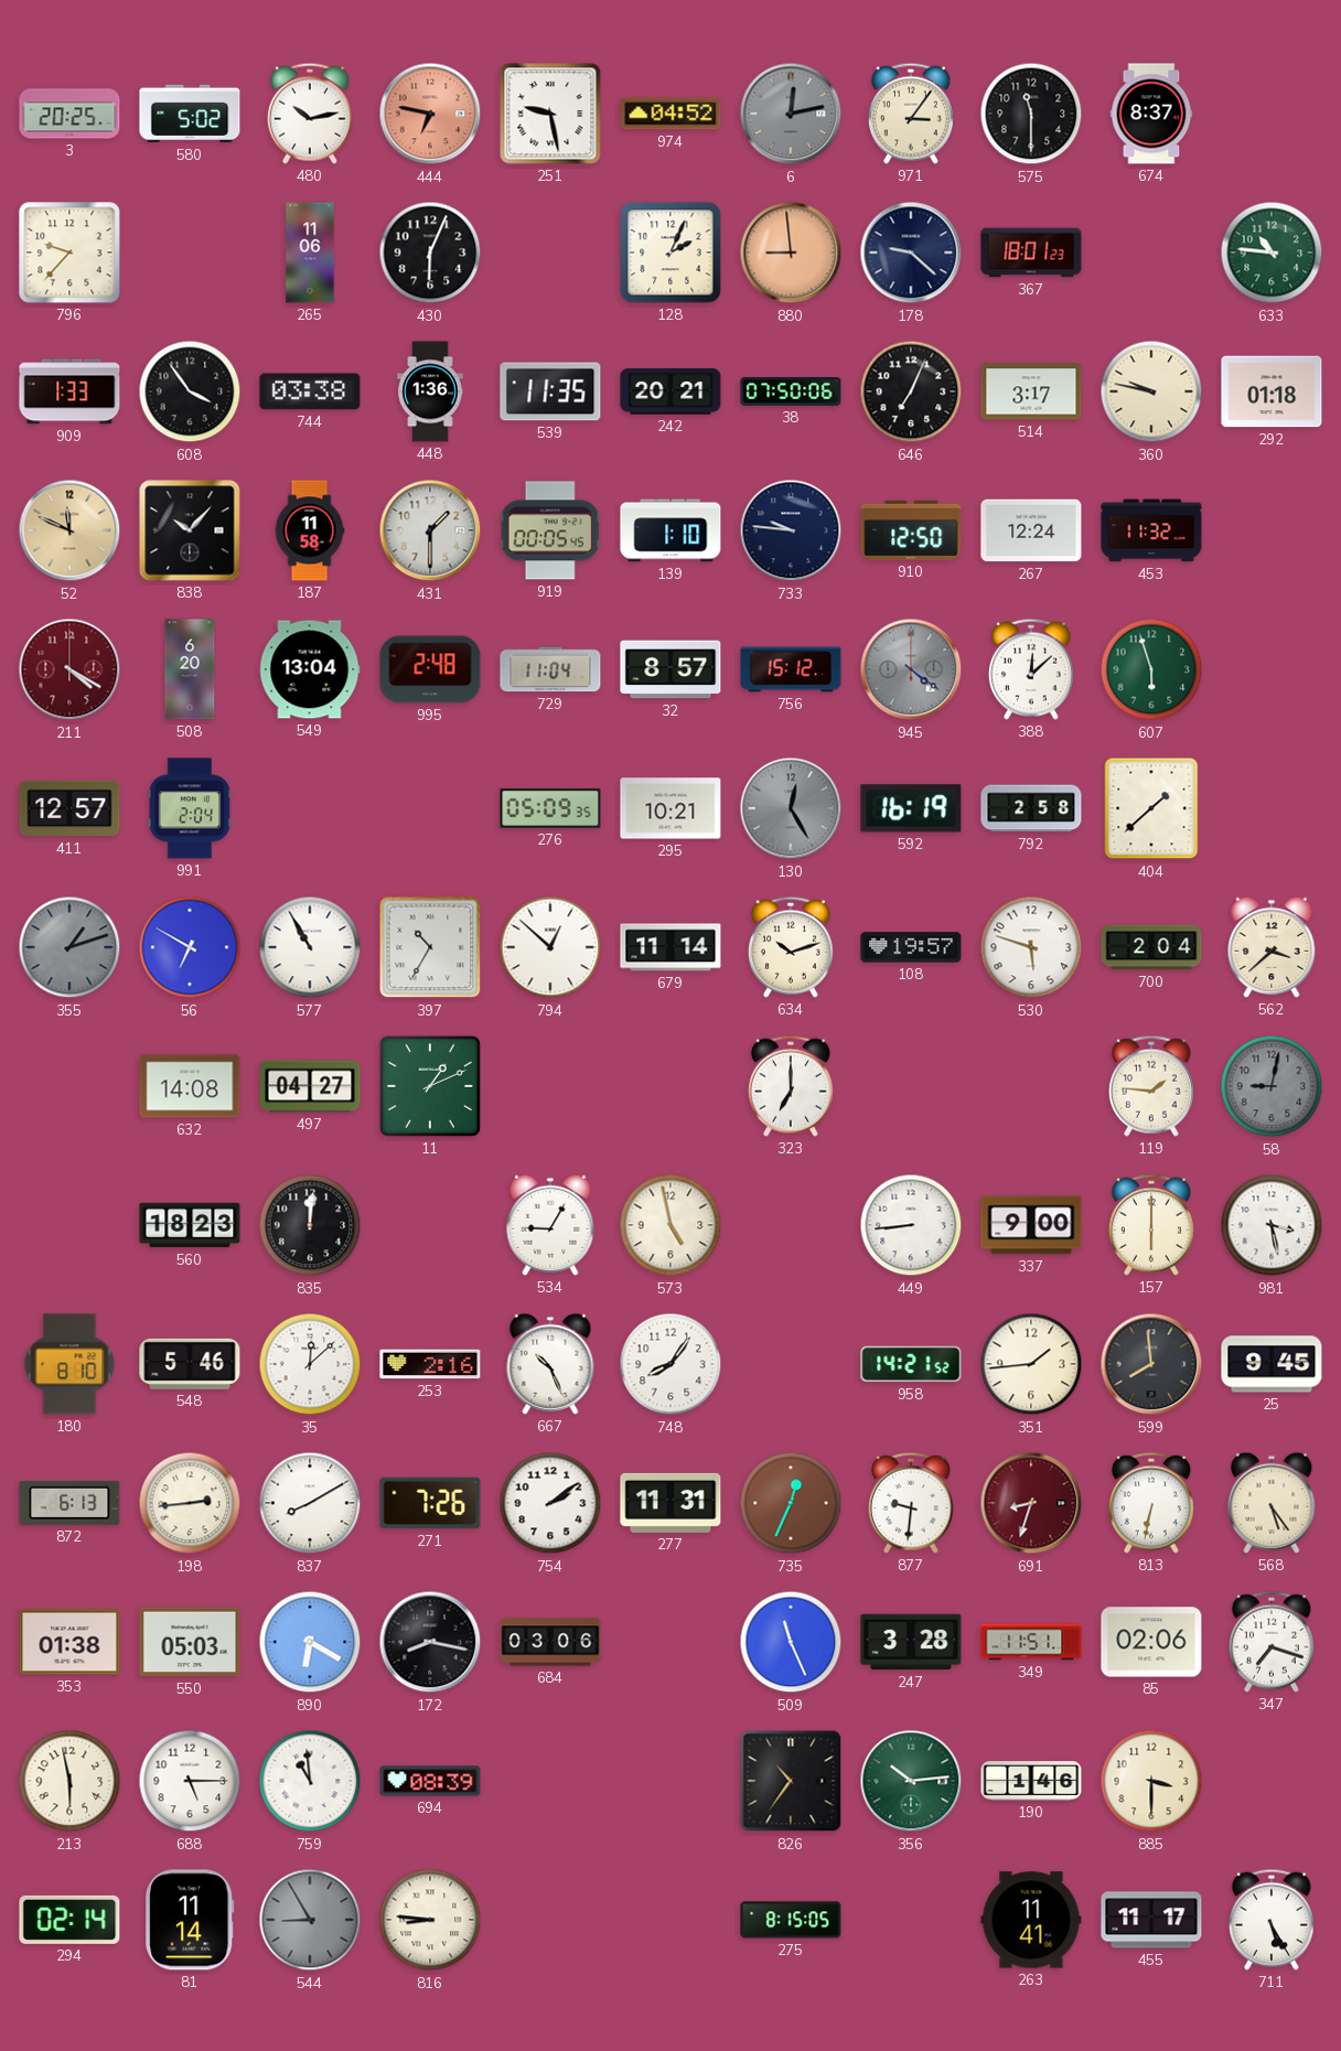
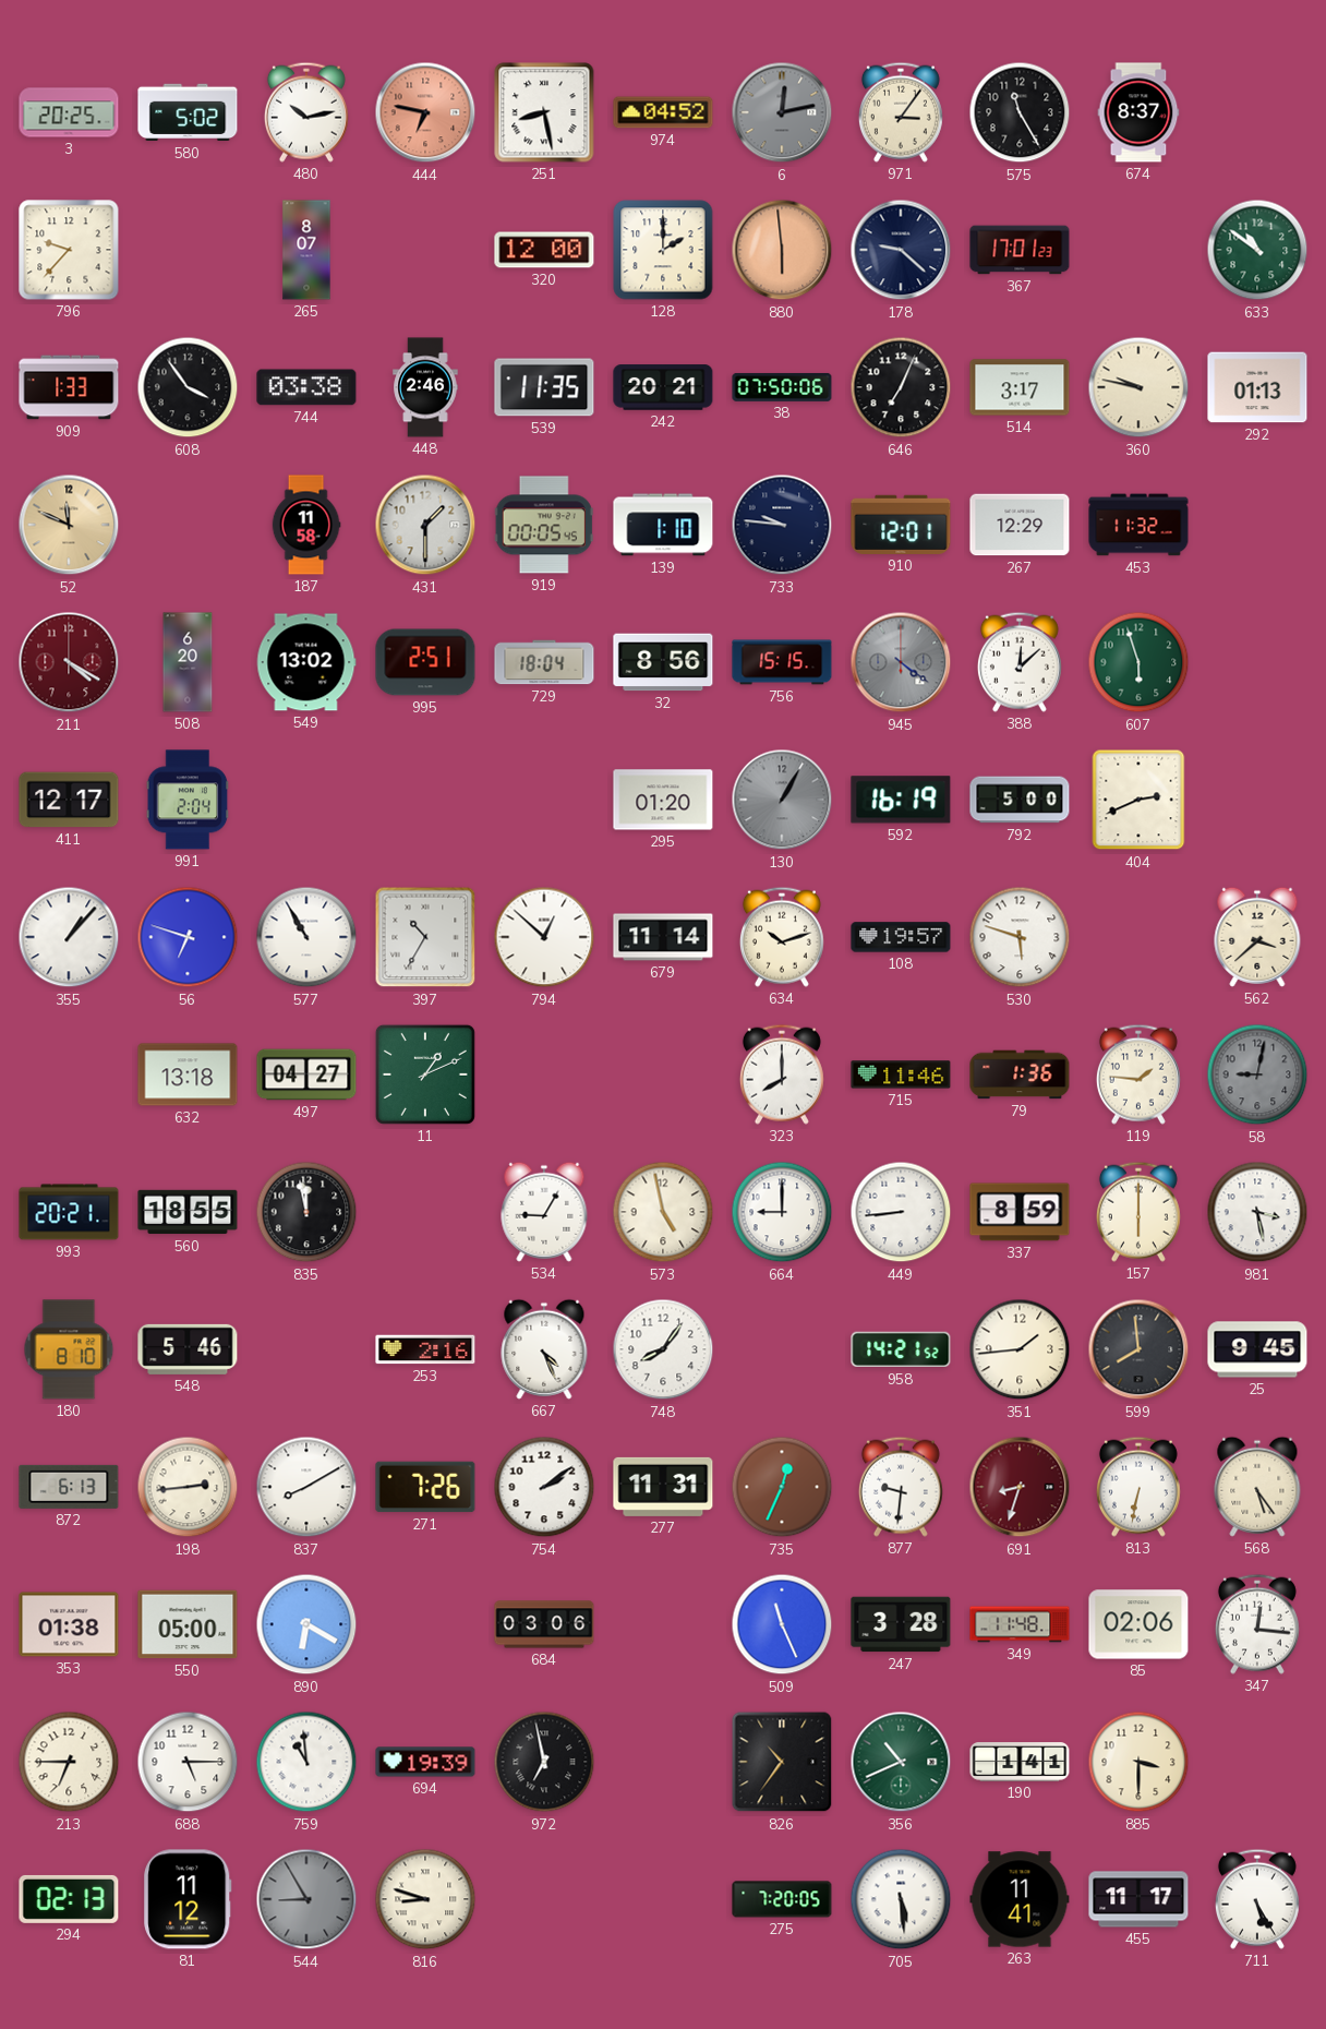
251: 9:28 -> 8:28 (544, 112)
575: 11:30 -> 11:25 (1020, 112)
265: 11:06 -> 8:07 (306, 250)
430: 6:04 -> none (430, 253)
320: none -> 12:00 (544, 250)
128: 2:04 -> 2:00 (663, 250)
880: 8:59 -> 5:59 (782, 250)
367: 18:01 -> 17:01 (1020, 250)
633: 10:46 -> 10:51 (1257, 250)
448: 1:36 -> 2:46 (425, 387)
292: 01:18 -> 01:13 (1257, 387)
838: 10:07 -> none (190, 530)
910: 12:50 -> 12:01 (901, 525)
267: 12:24 -> 12:29 (1020, 525)
549: 13:04 -> 13:02 (306, 662)
995: 2:48 -> 2:51 (425, 662)
729: 11:04 -> 18:04 (544, 662)
32: 8:57 -> 8:56 (663, 662)
756: 15:12 -> 15:15 (782, 662)
411: 12:57 -> 12:17 (69, 800)
276: 05:09 -> none (550, 808)
295: 10:21 -> 01:20 (663, 800)
130: 12:25 -> 1:05 (782, 800)
792: 2:58 -> 5:00 (1020, 800)
404: 1:38 -> 2:41 (1138, 800)
355: 1:12 -> 1:07 (69, 937)
355 dial: grey -> white (69, 937)
56: 6:50 -> 6:48 (188, 937)
700: 2:04 -> none (1151, 947)
632: 14:08 -> 13:18 (188, 1074)
323: 7:00 -> 8:00 (782, 1074)
715: none -> 11:46 (901, 1074)
79: none -> 1:36 (1020, 1074)
993: none -> 20:21 (69, 1212)
560: 18:23 -> 18:55 (188, 1212)
835: 12:01 -> 11:58 (306, 1212)
664: none -> 9:00 (782, 1212)
337: 9:00 -> 8:59 (1020, 1212)
35: 12:08 -> none (310, 1364)
667: 10:26 -> 4:26 (544, 1349)
550: 05:03 -> 05:00 (188, 1624)
172: 8:17 -> none (430, 1642)
349: 11:51 -> 11:48 (1020, 1624)
347: 7:18 -> 12:16 (1257, 1624)
213: 5:58 -> 6:45 (69, 1762)
694: 08:39 -> 19:39 (425, 1762)
972: none -> 6:58 (544, 1762)
356: 10:14 -> 10:41 (901, 1762)
190: 1:46 -> 1:41 (1020, 1762)
294: 02:14 -> 02:13 (69, 1899)
81: 11:14 -> 11:12 (188, 1899)
816: 8:46 -> 8:48 (425, 1899)
275: 8:15 -> 7:20 (782, 1899)
705: none -> 5:29 (901, 1899)
